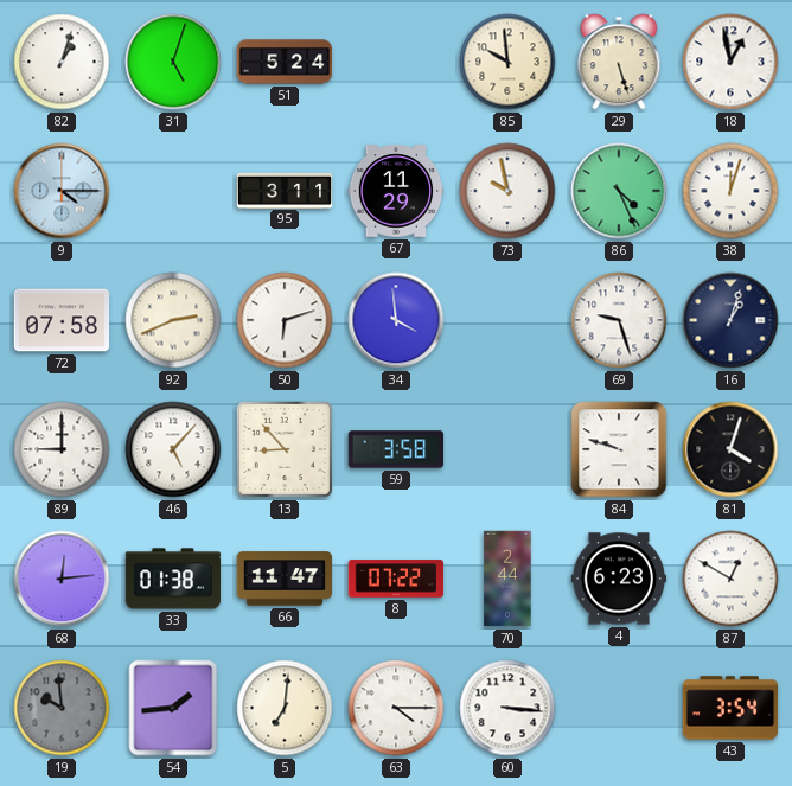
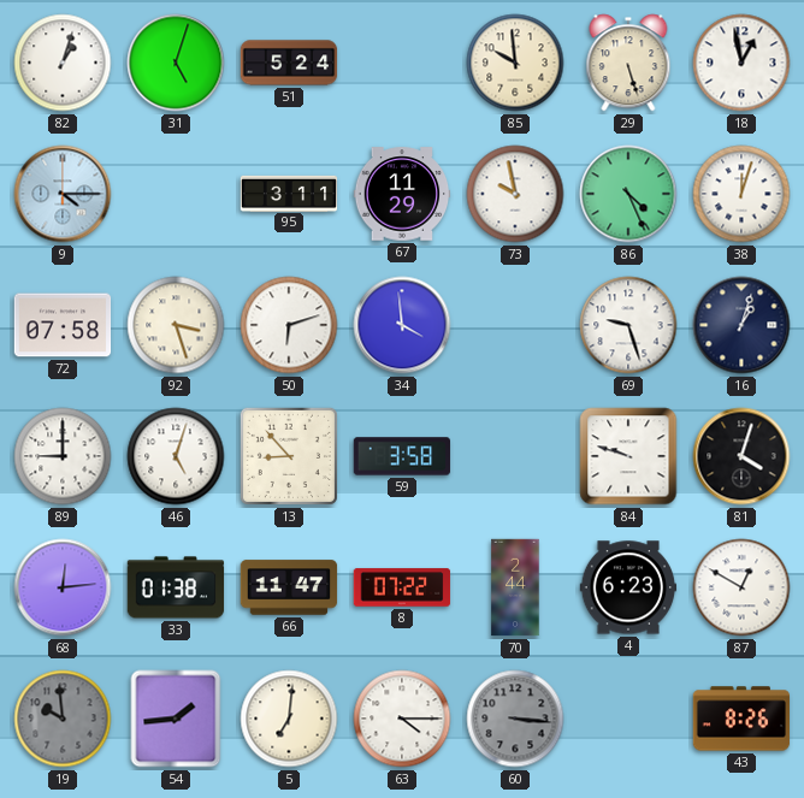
92: 2:41 -> 3:27 (176, 325)
46: 5:07 -> 5:03 (176, 456)
60 dial: white -> grey (515, 719)
43: 3:54 -> 8:26 (741, 719)
